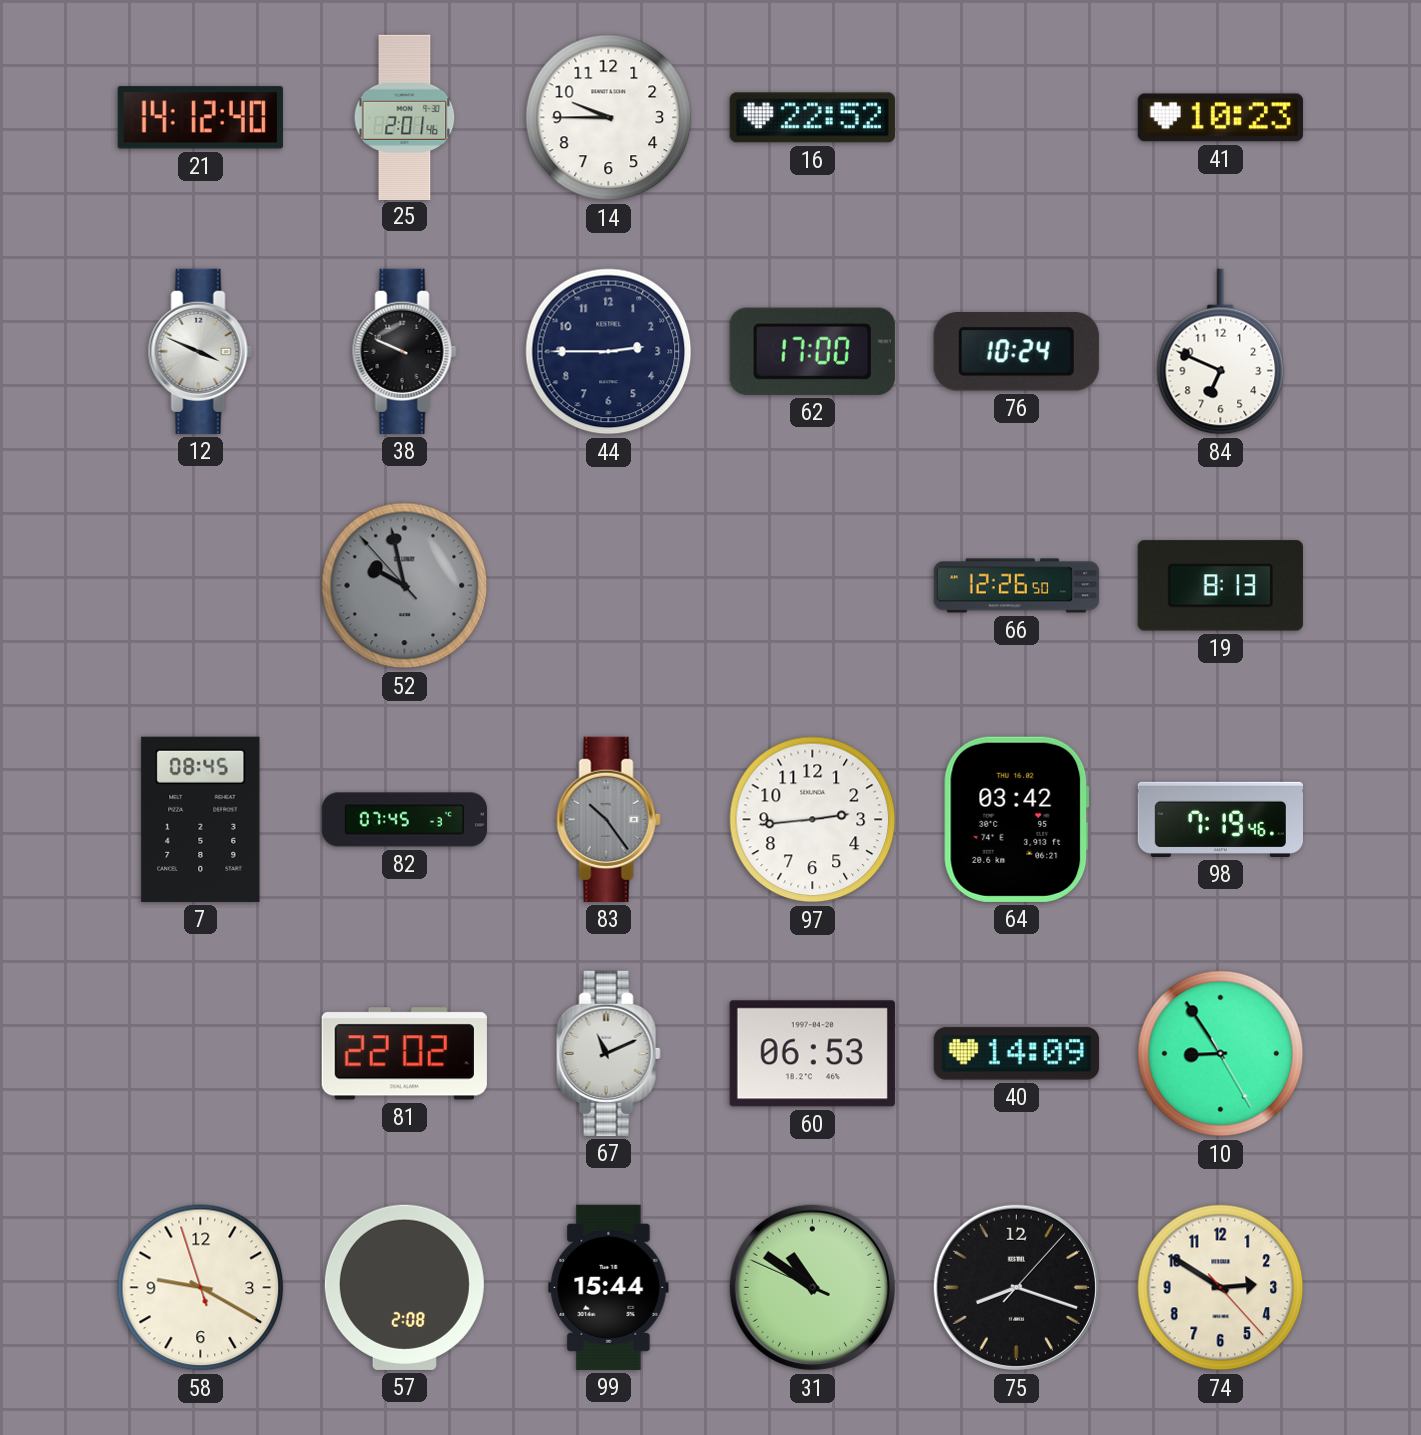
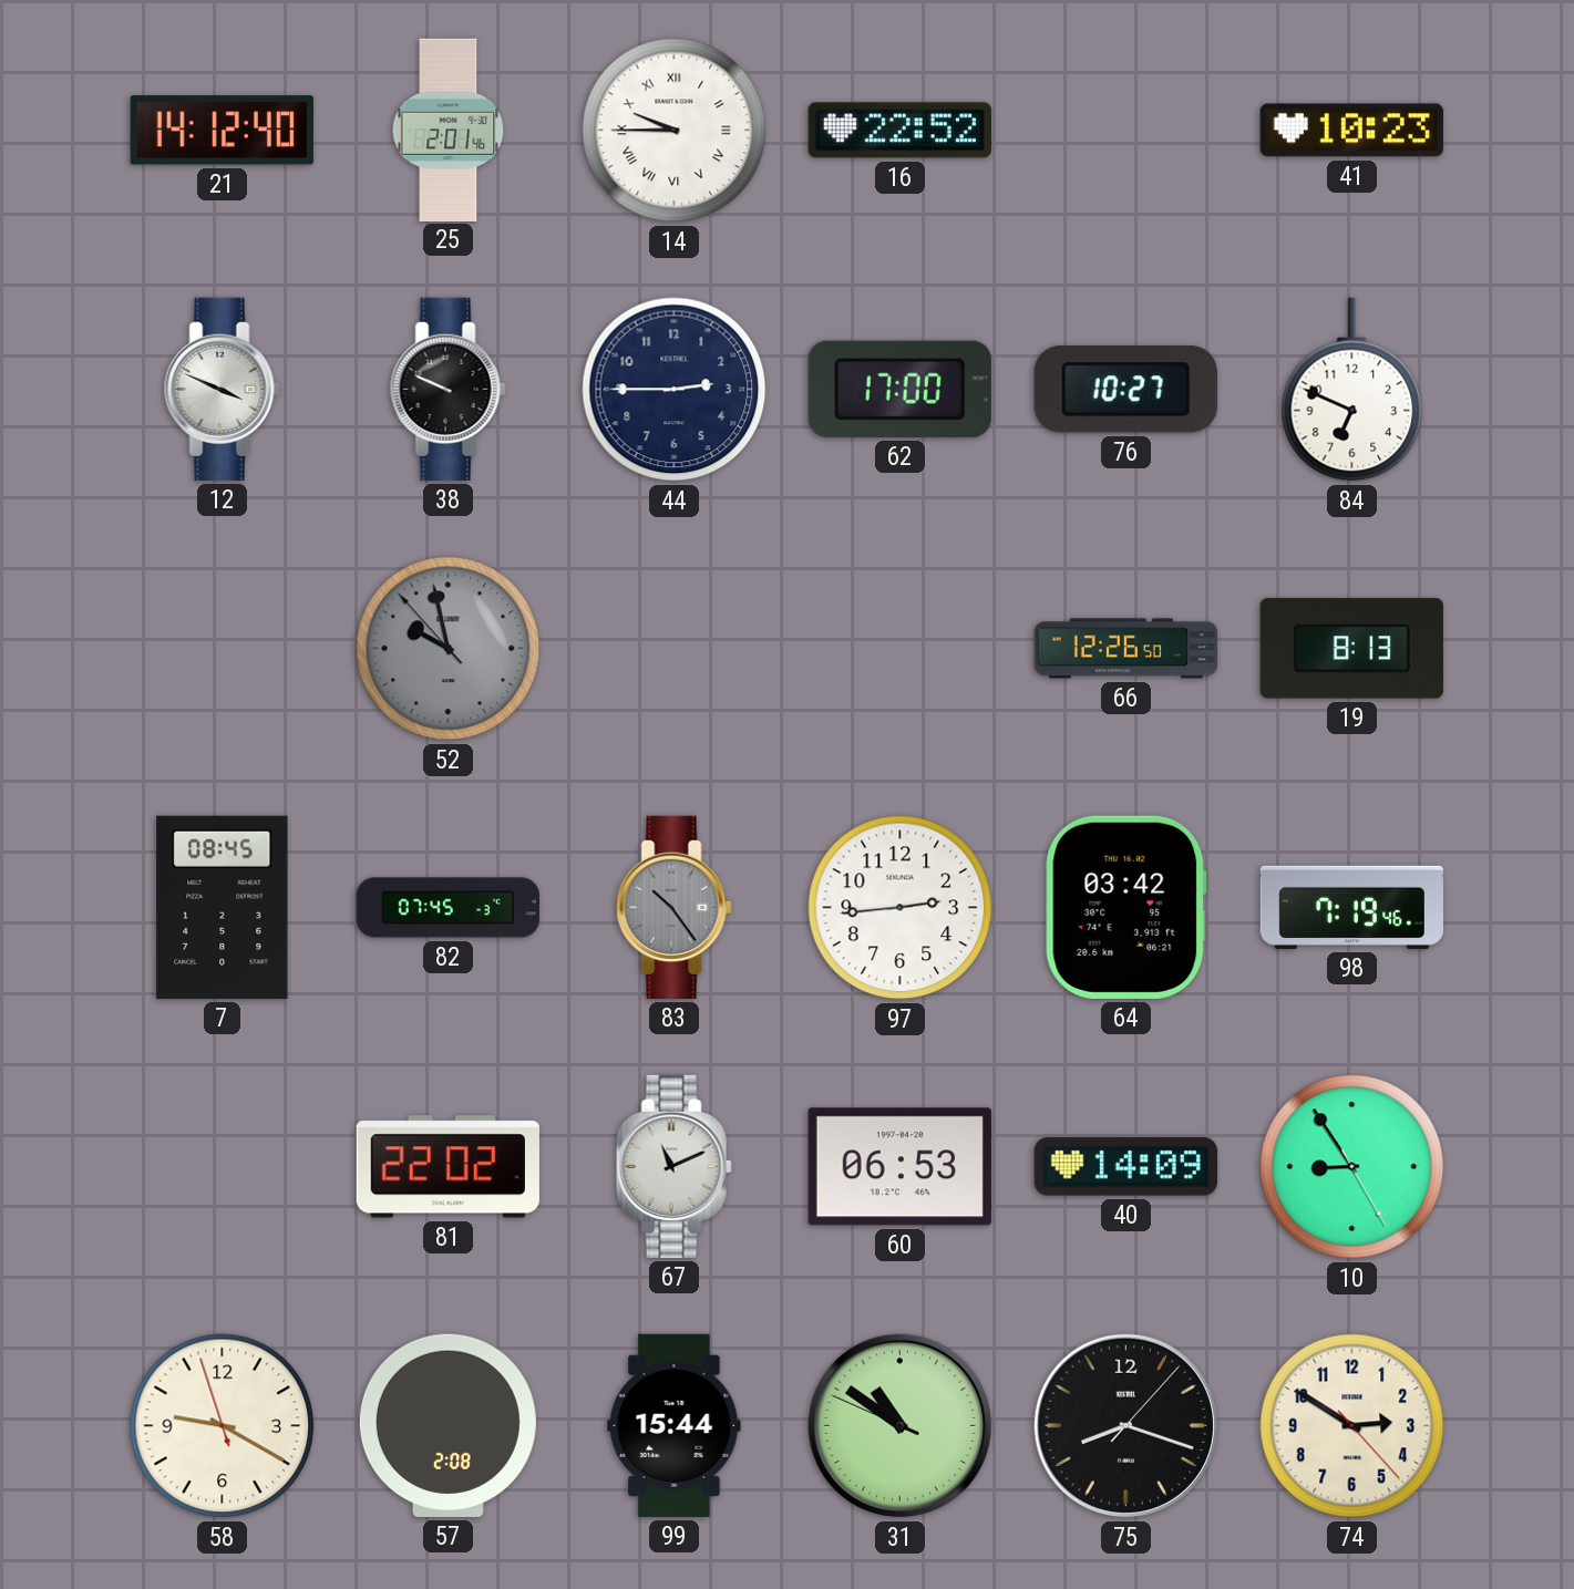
14 numerals: Arabic -> Roman (675, 131)
76: 10:24 -> 10:27 (1125, 390)
